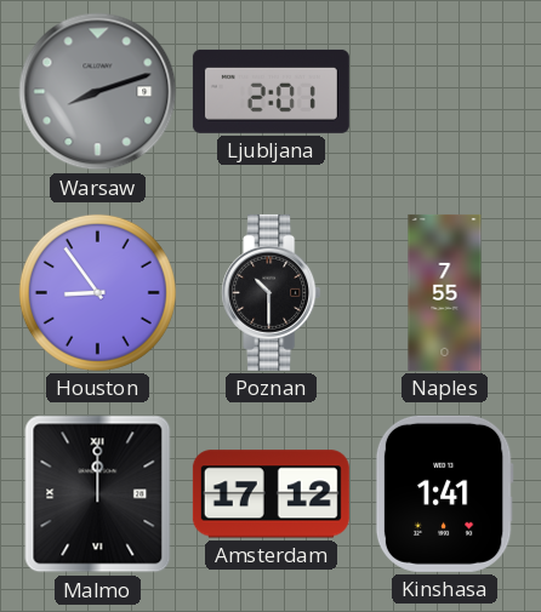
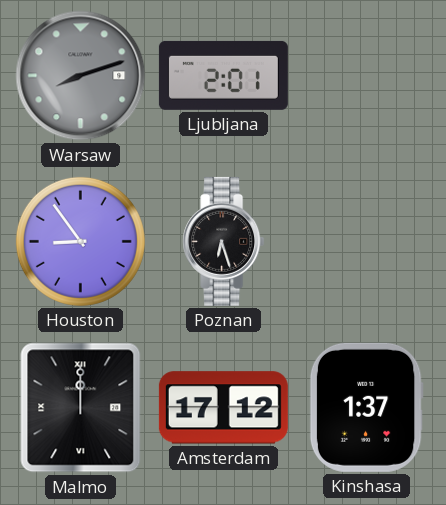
Poznan: 10:30 -> 6:27 (224, 241)
Naples: 7:55 -> none (445, 292)
Kinshasa: 1:41 -> 1:37 (366, 407)
